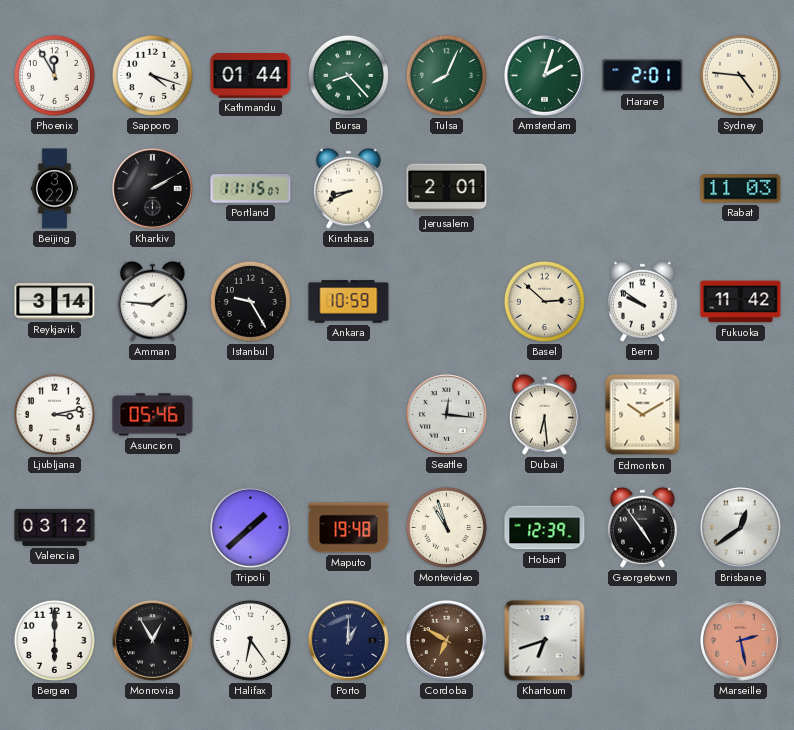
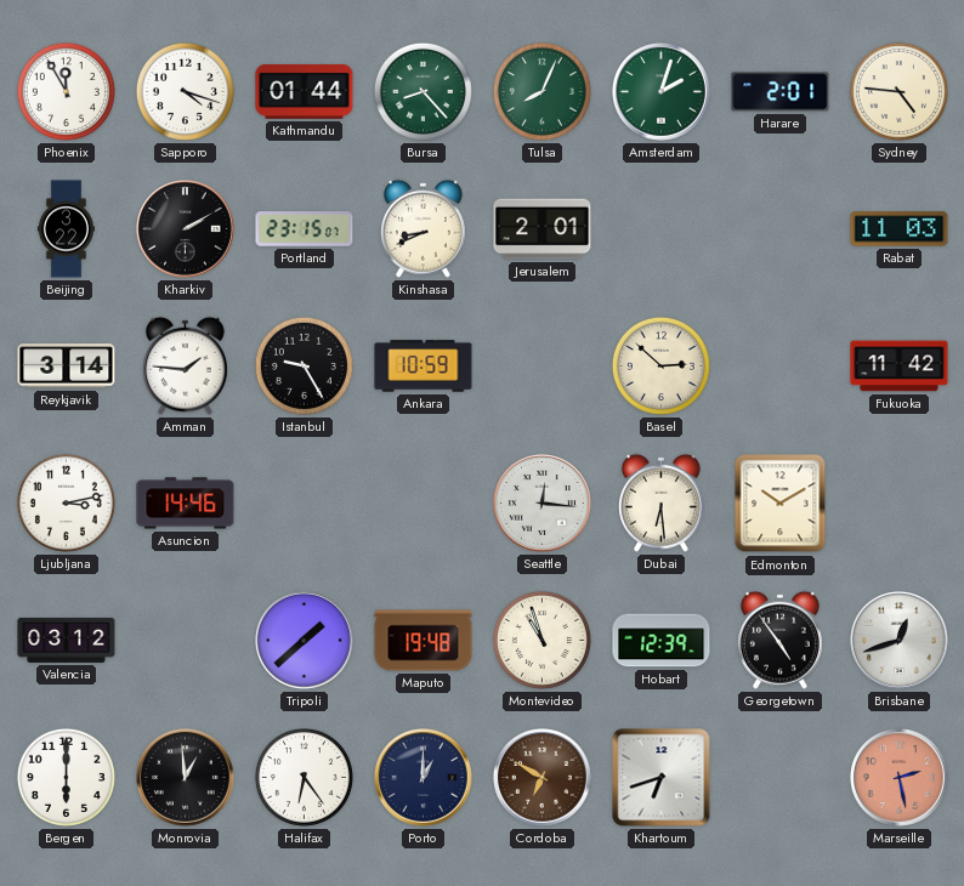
Portland: 11:15 -> 23:15 (305, 229)
Bern: 9:51 -> none (642, 301)
Asuncion: 05:46 -> 14:46 (186, 504)
Brisbane: 12:39 -> 12:42 (900, 641)
Monrovia: 12:55 -> 12:59 (186, 778)
